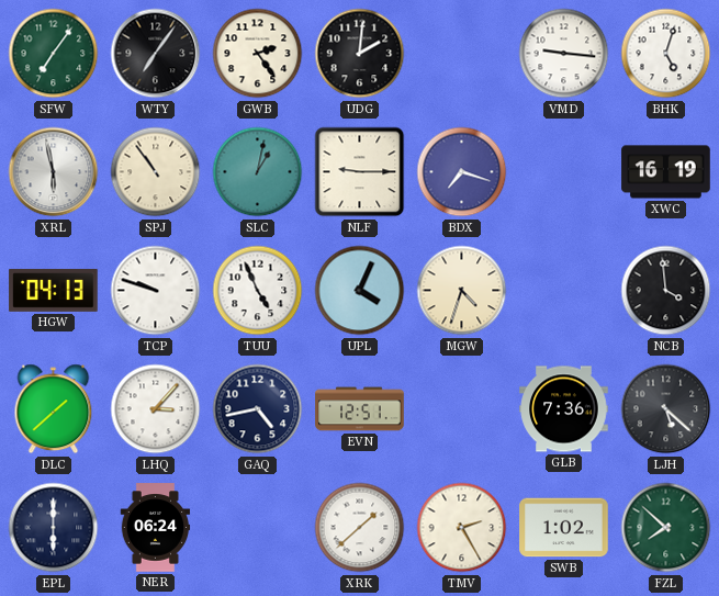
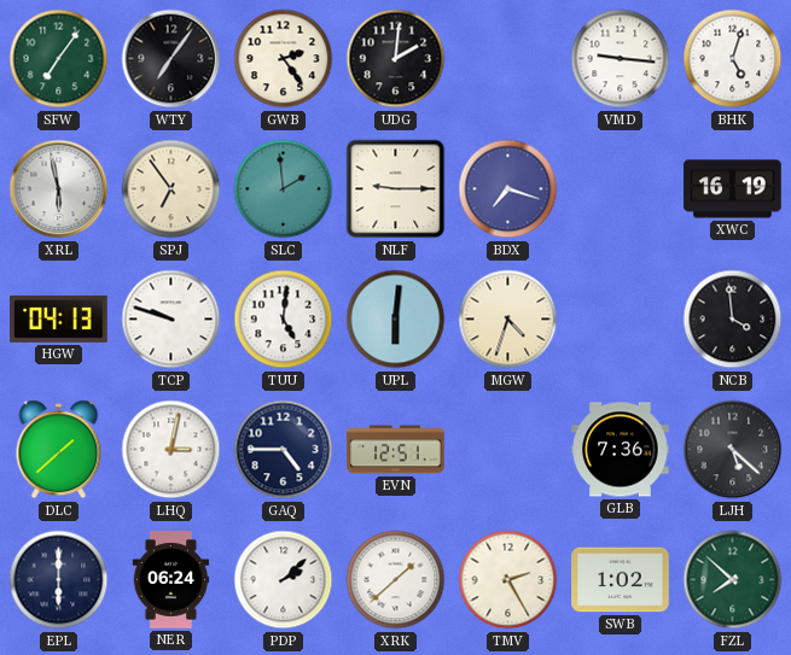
SPJ: 10:54 -> 6:54 (171, 189)
SLC: 1:02 -> 1:59 (284, 189)
TUU: 4:56 -> 5:01 (284, 320)
UPL: 4:04 -> 6:01 (396, 320)
LHQ: 3:07 -> 3:02 (171, 450)
GAQ: 4:43 -> 4:45 (284, 450)
PDP: none -> 2:08 (284, 580)
